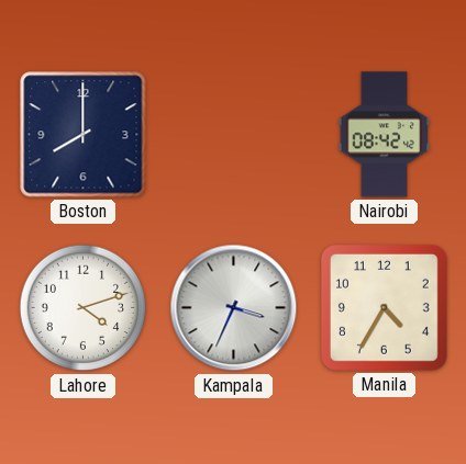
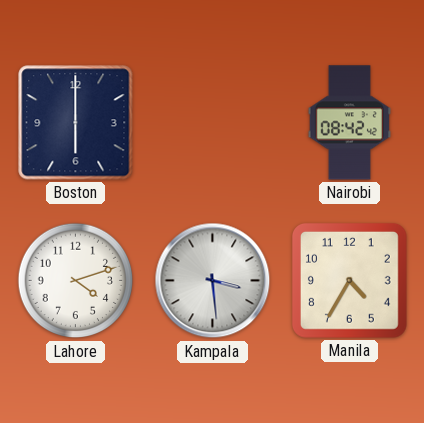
Boston: 8:00 -> 6:00 (76, 123)
Kampala: 3:34 -> 3:29 (213, 281)
